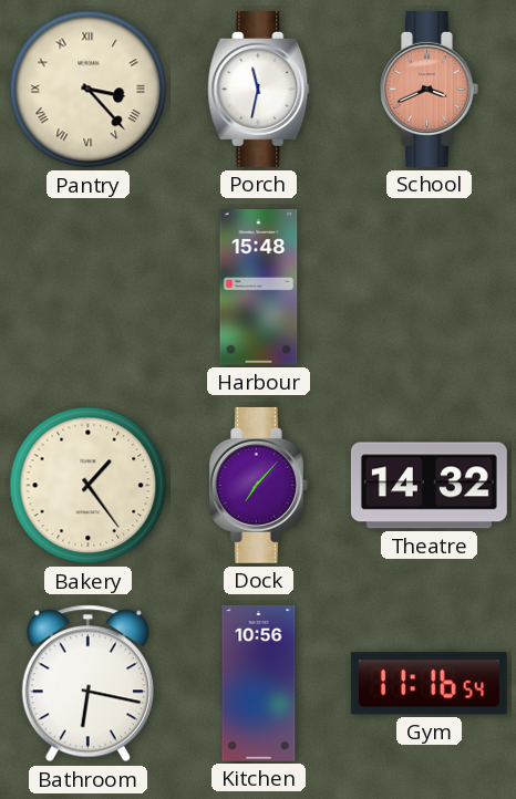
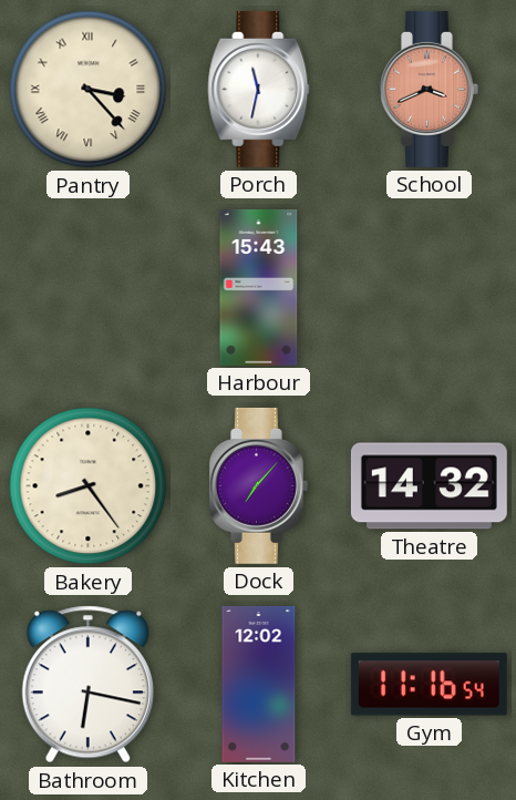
Harbour: 15:48 -> 15:43 (259, 287)
Bakery: 1:24 -> 8:24 (89, 486)
Kitchen: 10:56 -> 12:02 (259, 684)
